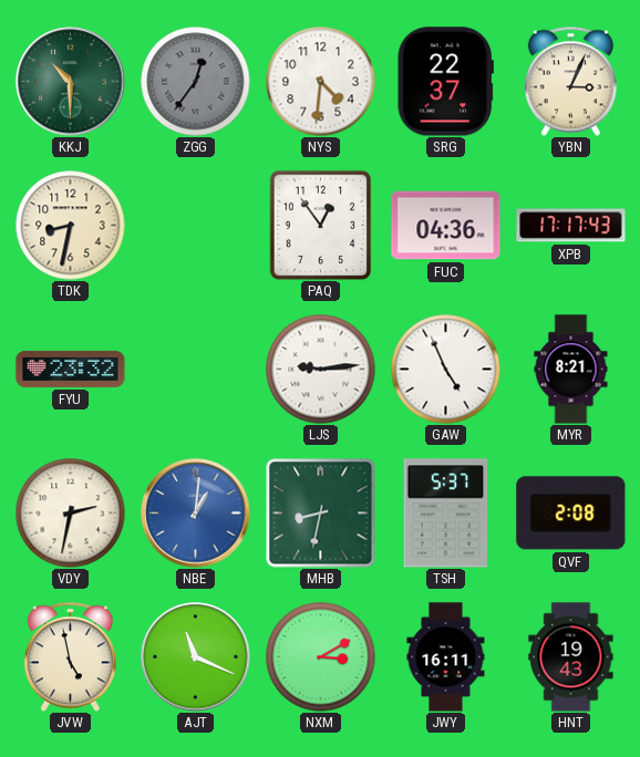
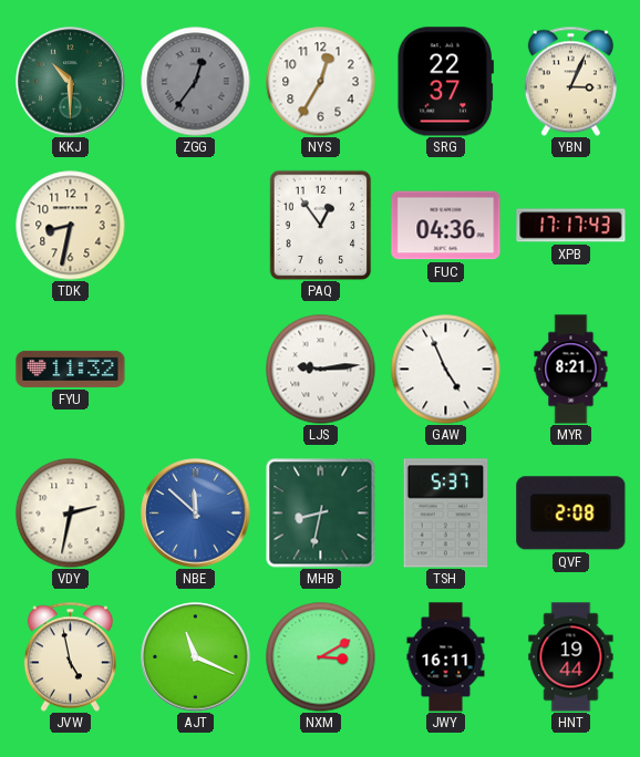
NYS: 4:31 -> 12:35 (321, 82)
FYU: 23:32 -> 11:32 (71, 369)
NBE: 1:01 -> 11:52 (196, 514)
HNT: 19:43 -> 19:44 (571, 657)
